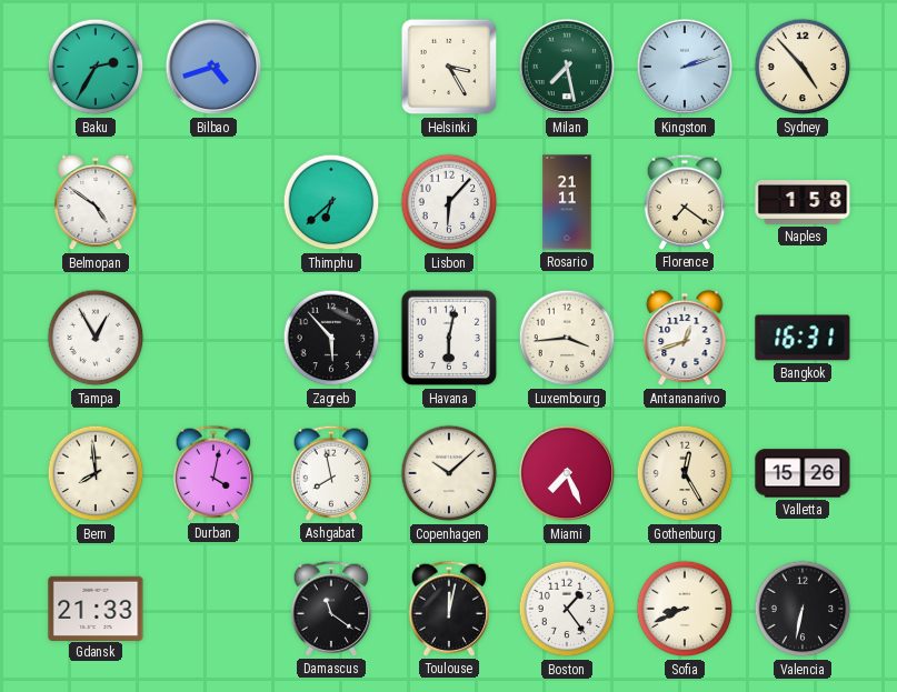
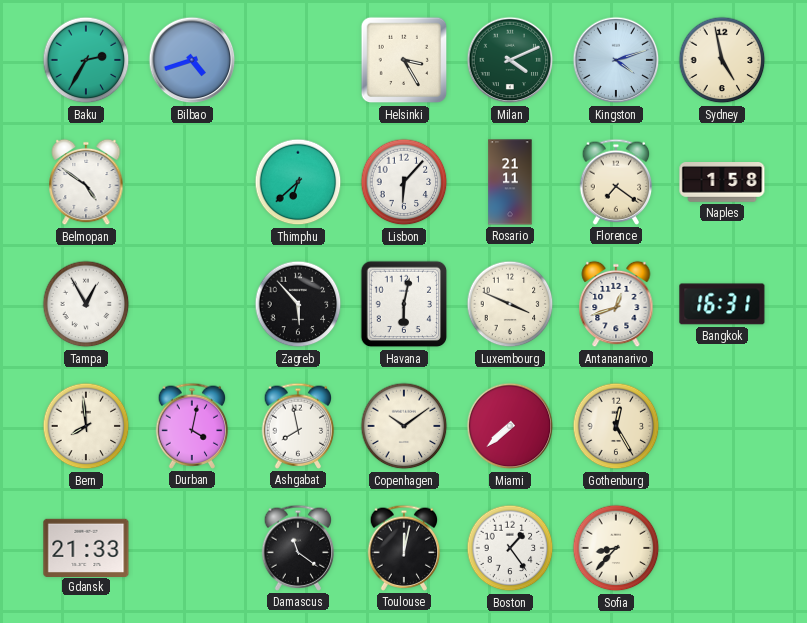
Milan: 7:28 -> 4:11 (510, 60)
Kingston: 2:12 -> 4:12 (616, 60)
Sydney: 4:53 -> 4:58 (722, 60)
Luxembourg: 3:44 -> 3:49 (510, 304)
Copenhagen: 10:08 -> 10:09 (404, 426)
Miami: 7:26 -> 7:38 (510, 426)
Valletta: 15:26 -> none (803, 473)
Sofia: 8:41 -> 8:37 (616, 548)
Valencia: 6:32 -> none (803, 609)
